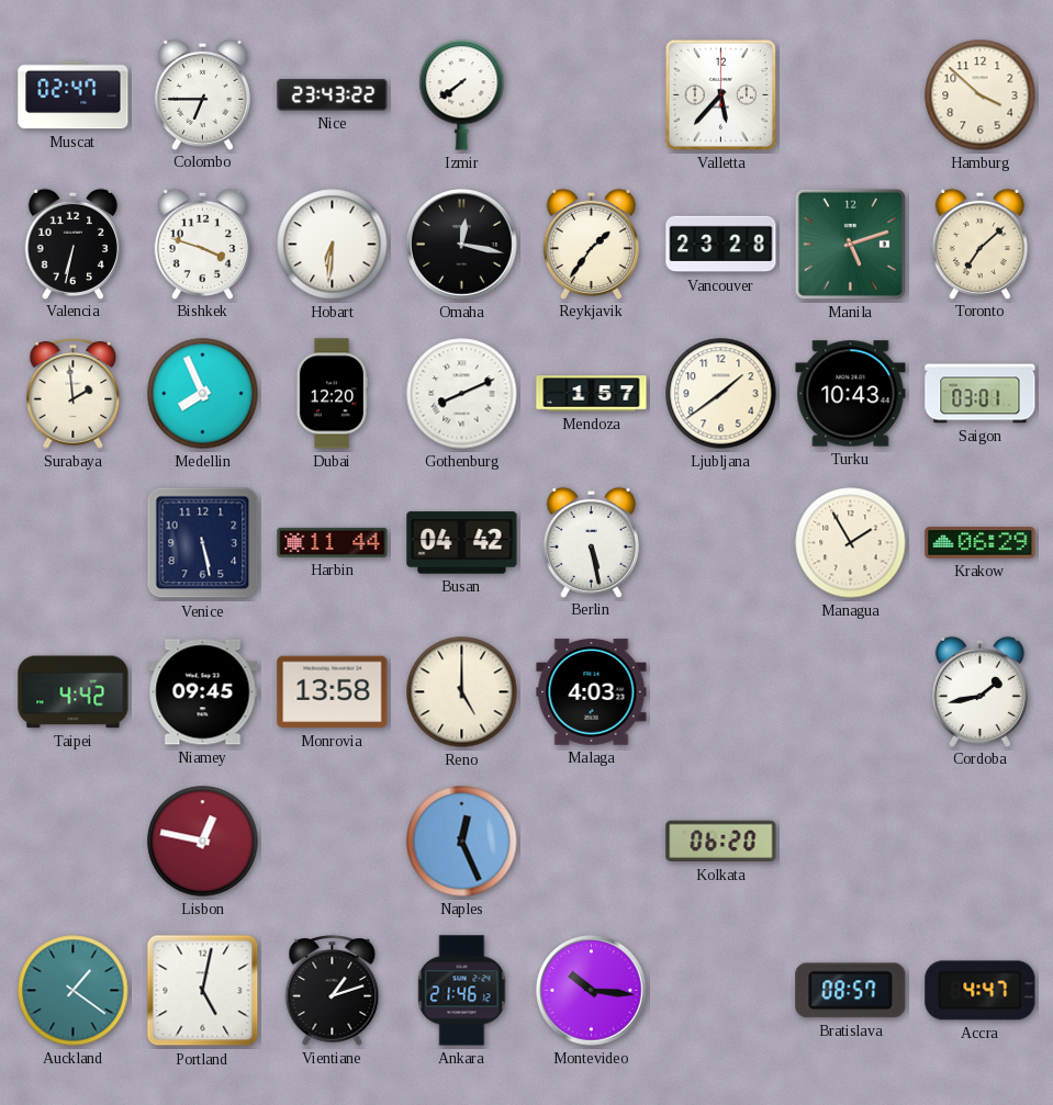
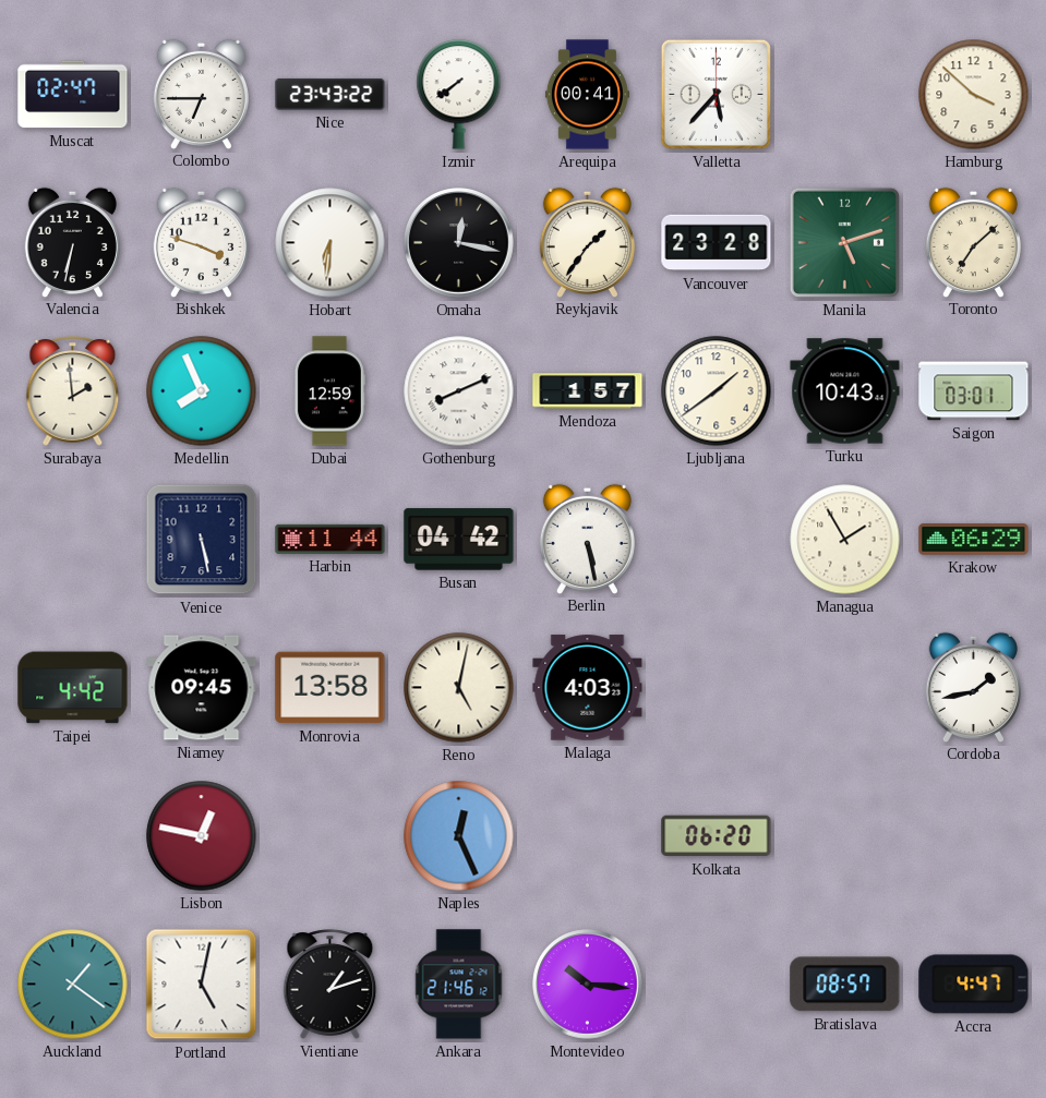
Arequipa: none -> 00:41 (587, 95)
Dubai: 12:20 -> 12:59 (329, 391)
Reno: 5:00 -> 5:02 (459, 688)
